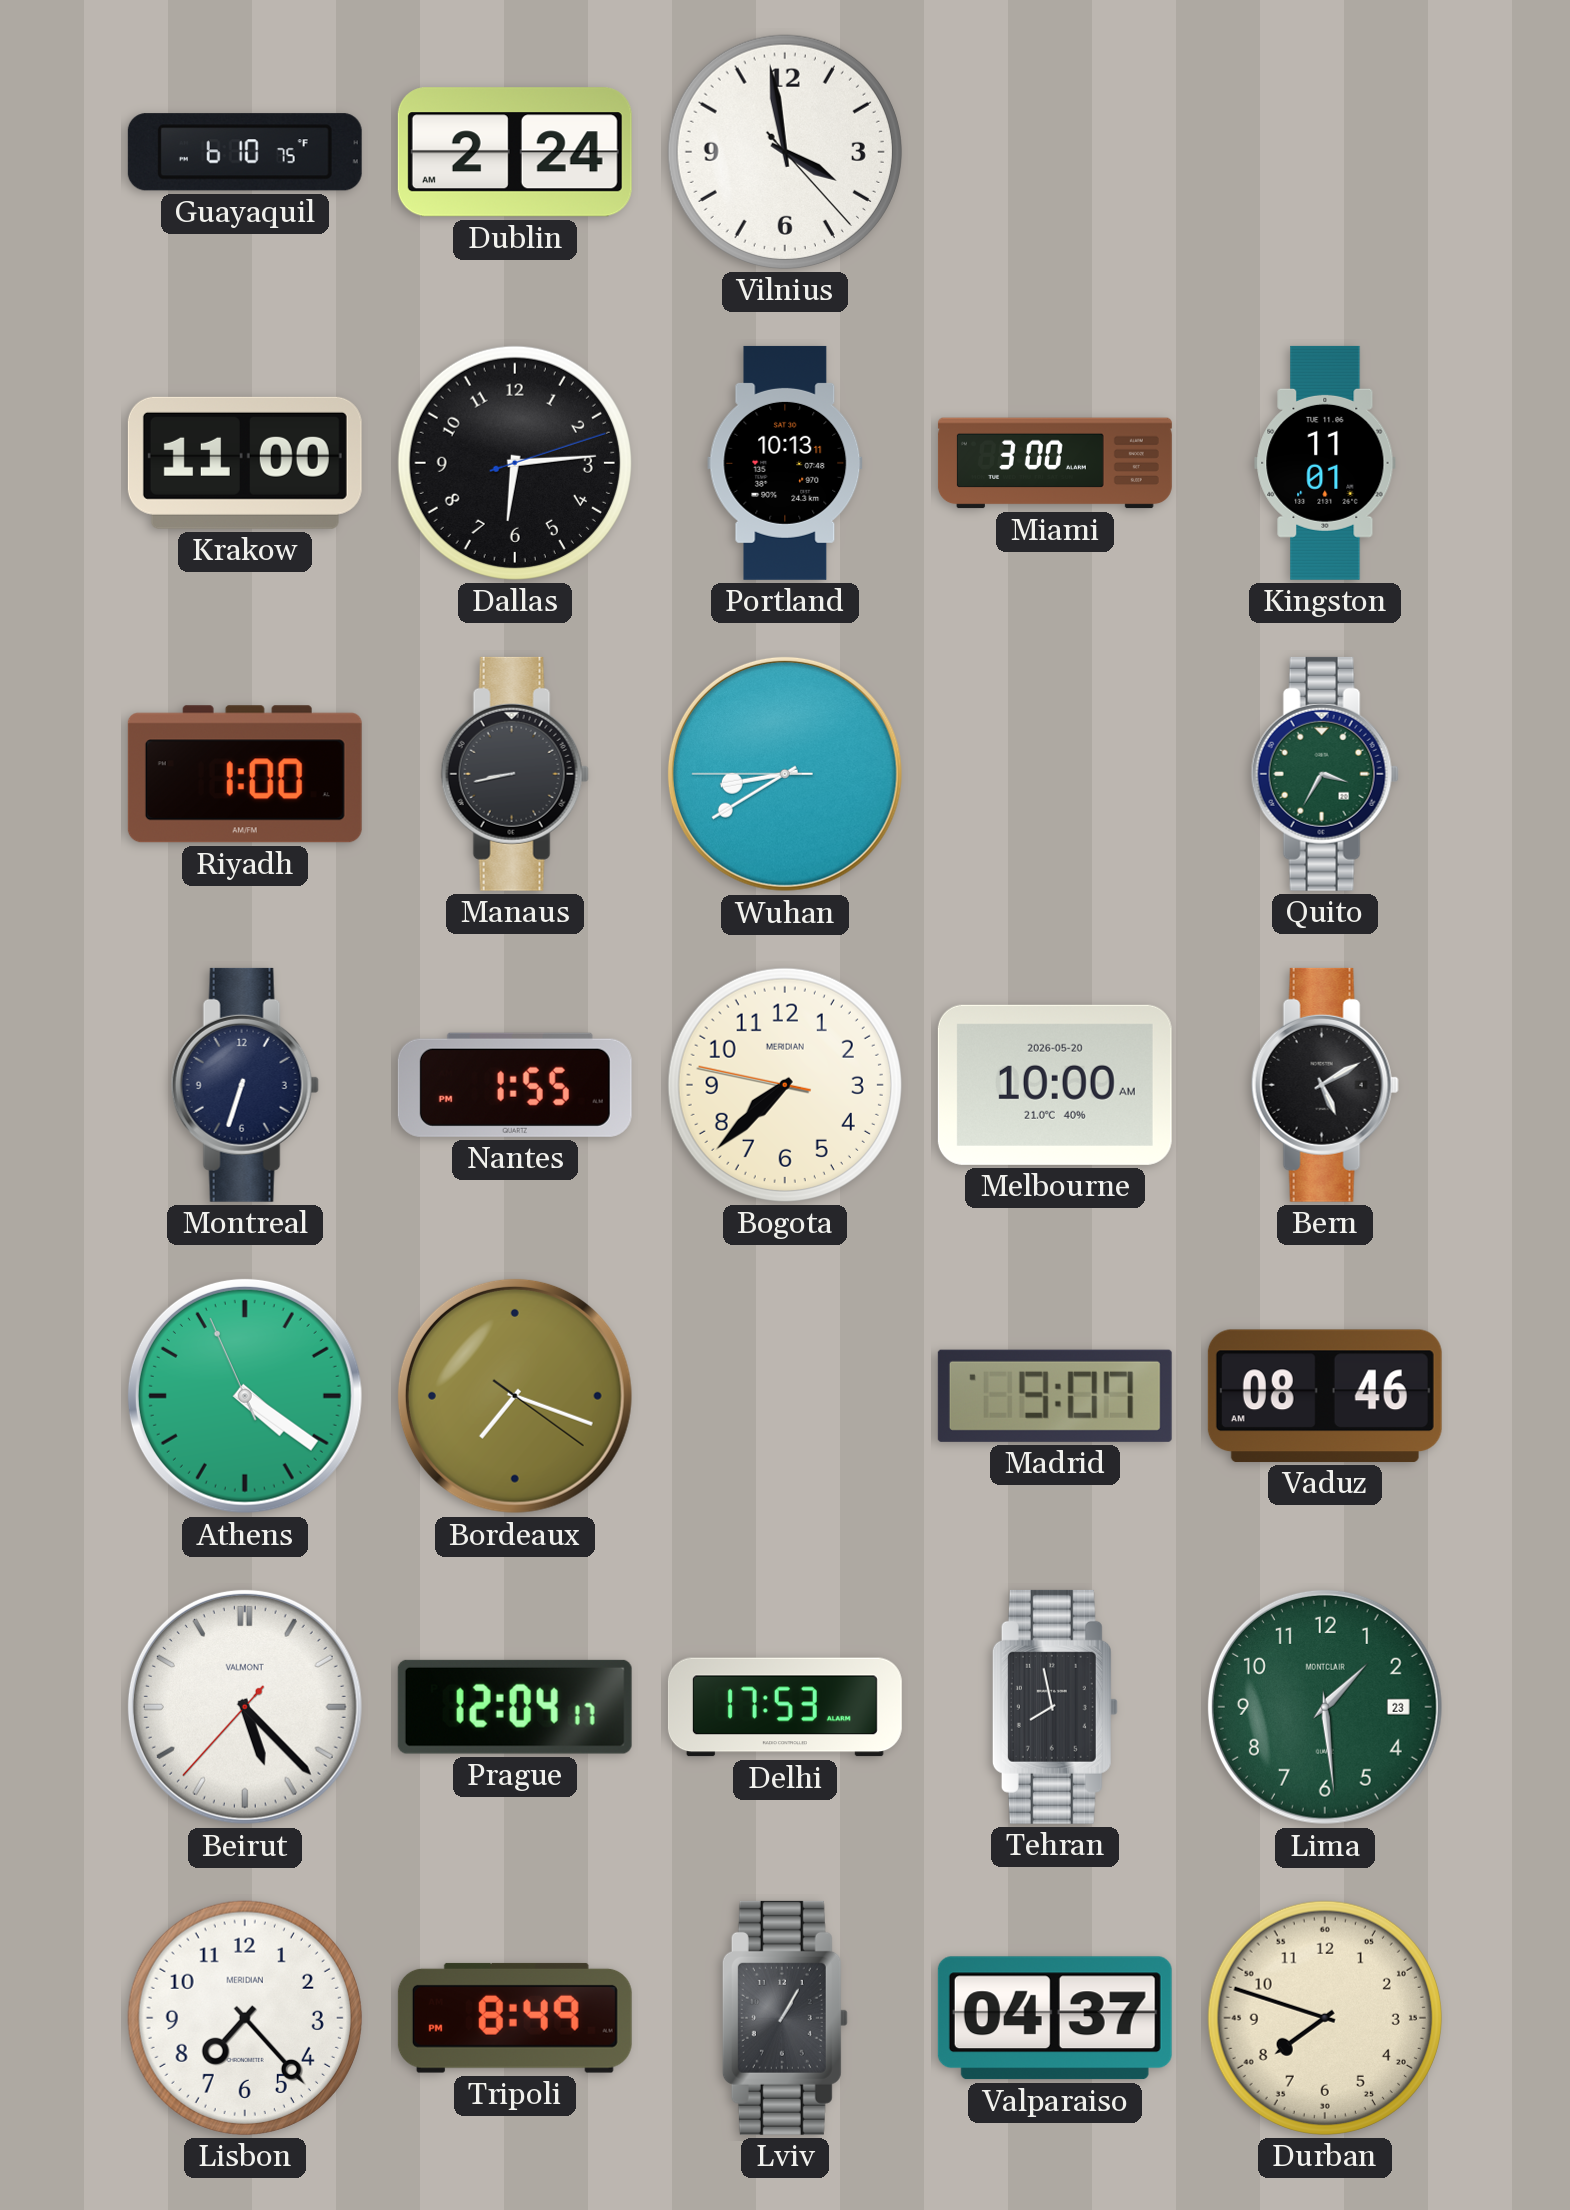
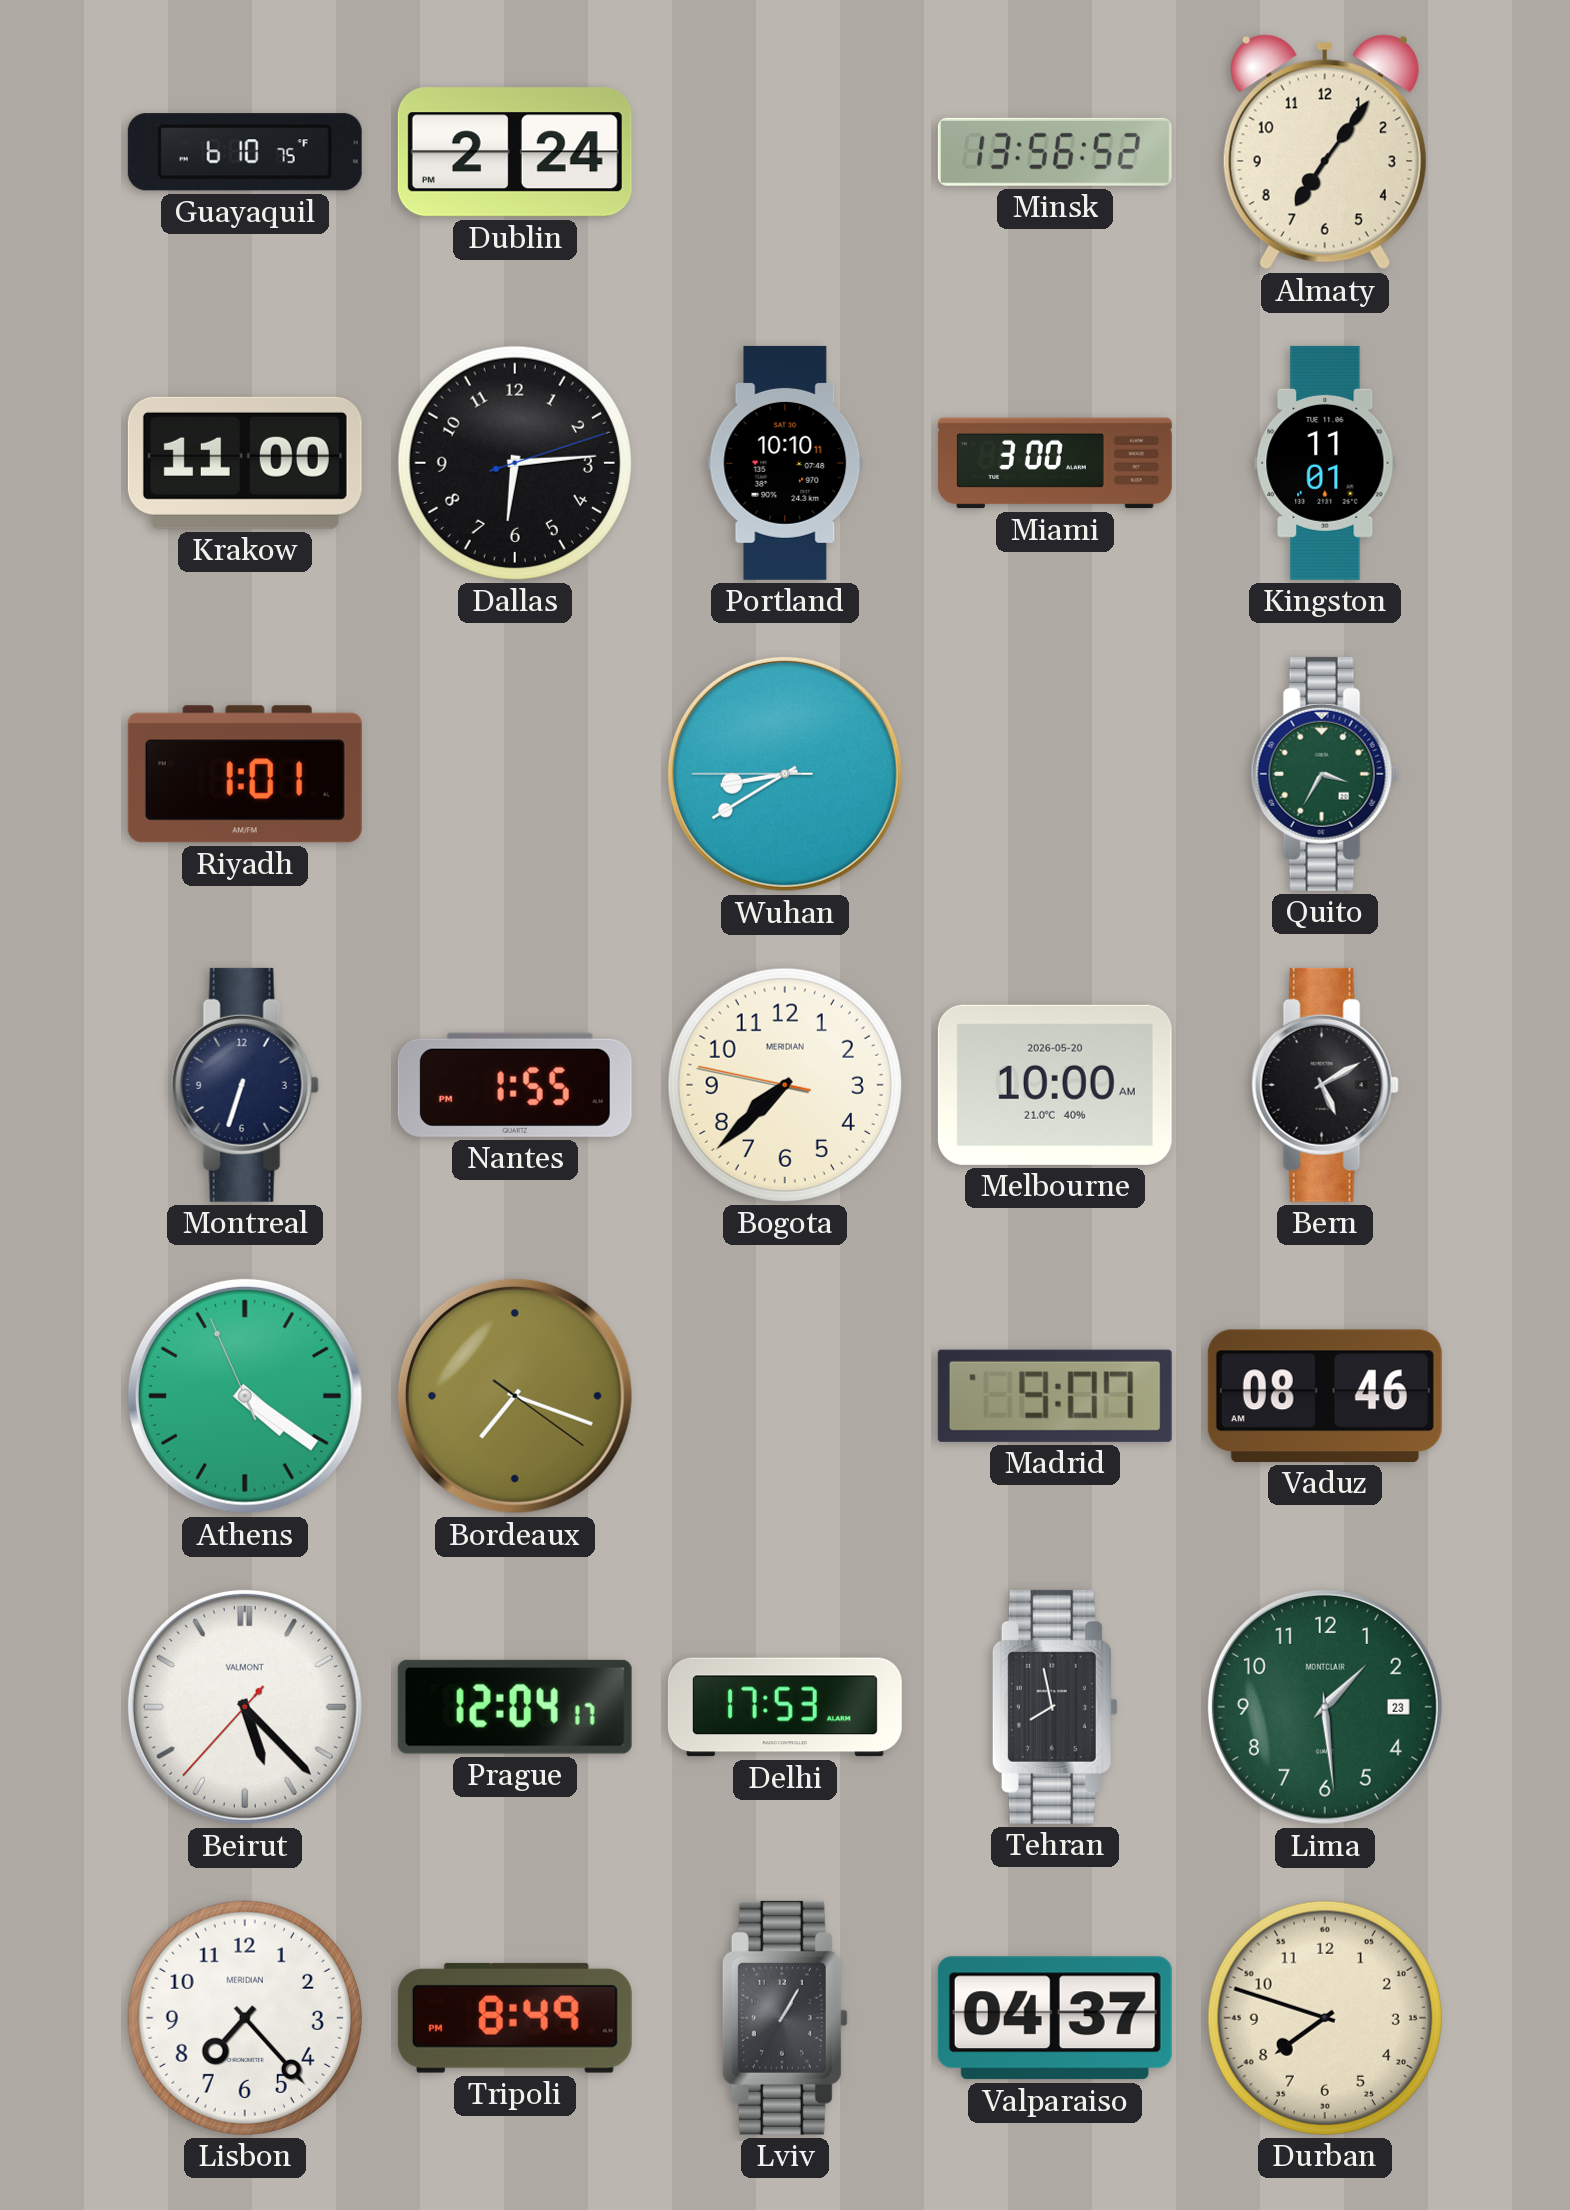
Dublin: 2:24 AM -> 2:24 PM (515, 152)
Vilnius: 3:58 -> none (785, 152)
Minsk: none -> 13:56 (1055, 152)
Almaty: none -> 7:06 (1325, 152)
Portland: 10:13 -> 10:10 (785, 463)
Riyadh: 1:00 -> 1:01 (245, 774)
Manaus: 8:43 -> none (515, 774)
